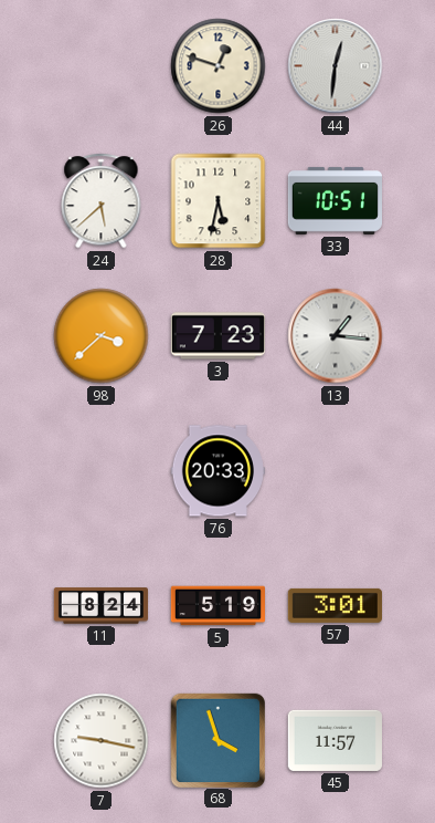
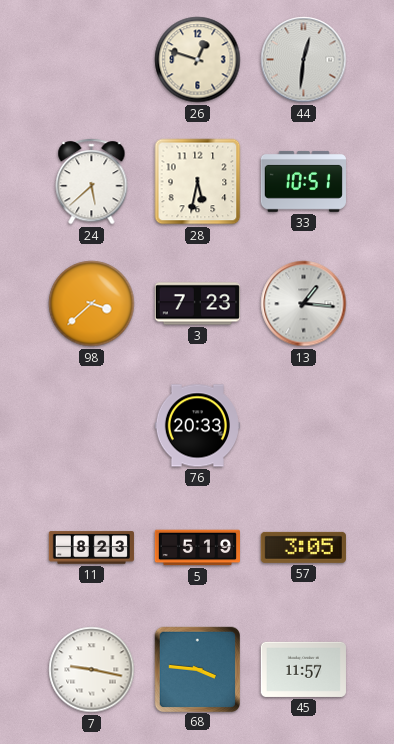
11: 8:24 -> 8:23 (91, 548)
57: 3:01 -> 3:05 (303, 547)
68: 3:57 -> 3:46 (197, 669)
